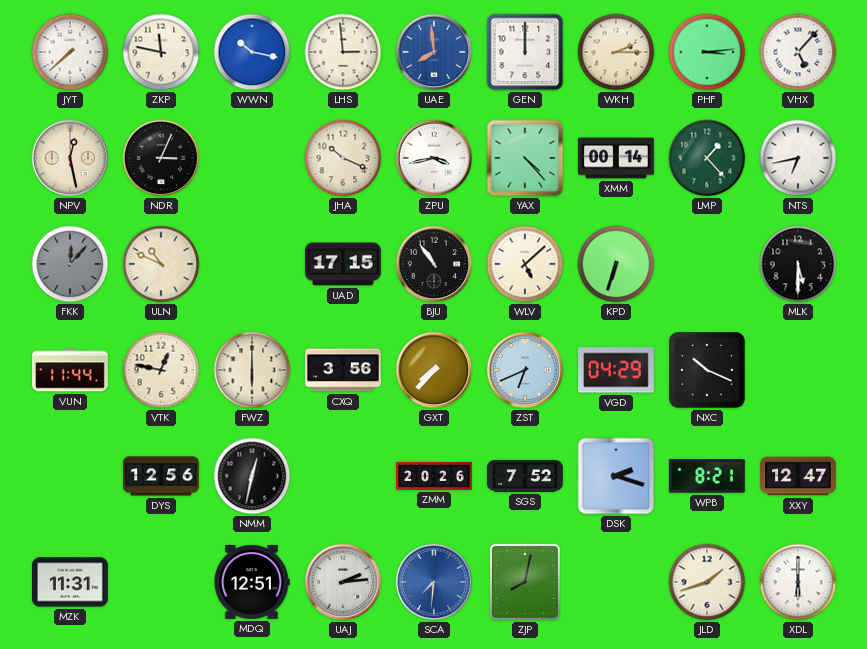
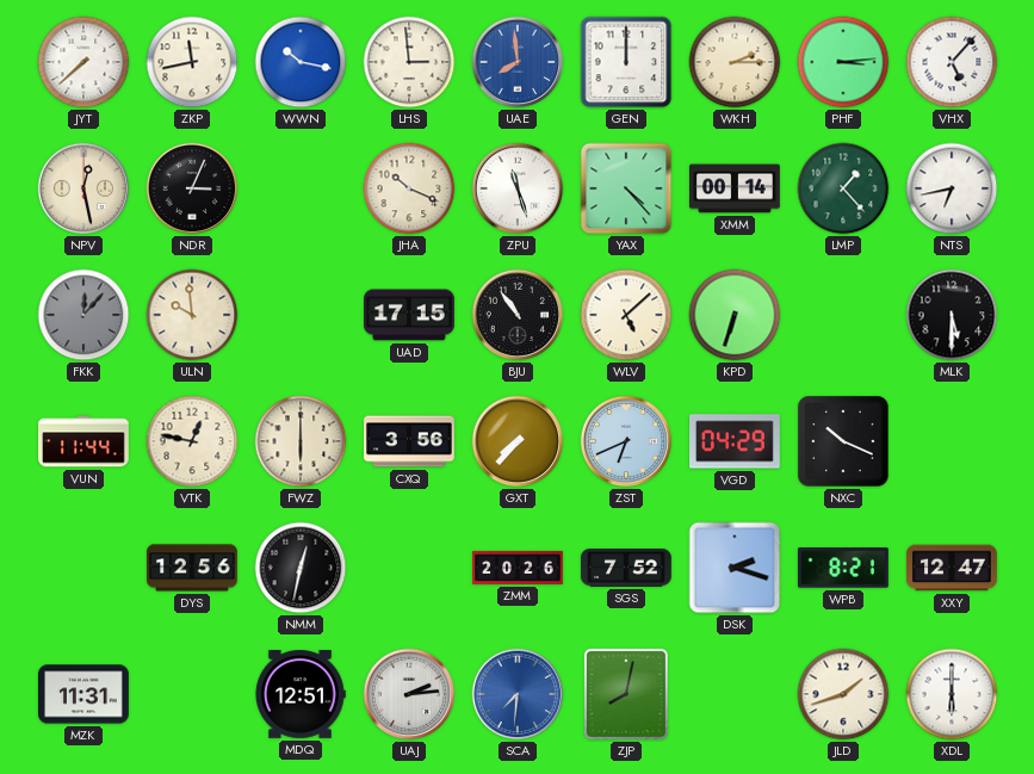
ZKP: 11:47 -> 11:43 (192, 62)
ZPU: 3:43 -> 11:27 (518, 188)
ULN: 10:49 -> 9:59 (192, 315)
